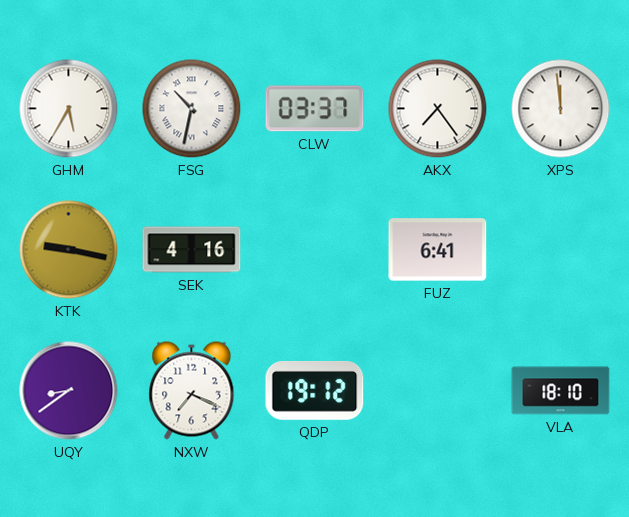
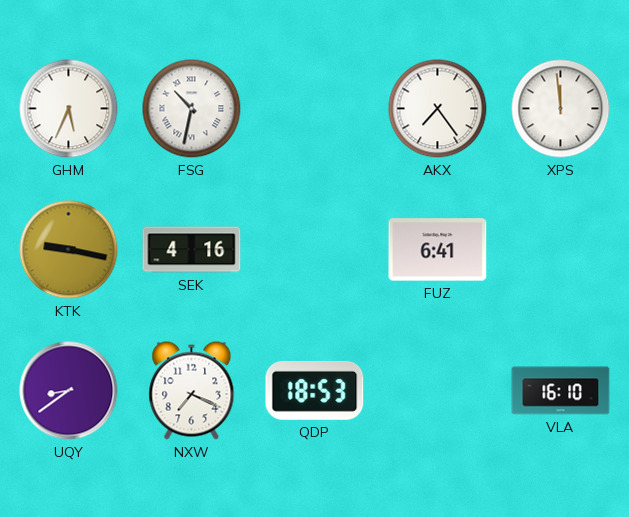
GHM: 5:35 -> 5:34 (69, 109)
CLW: 03:37 -> none (315, 109)
QDP: 19:12 -> 18:53 (315, 390)
VLA: 18:10 -> 16:10 (561, 391)
